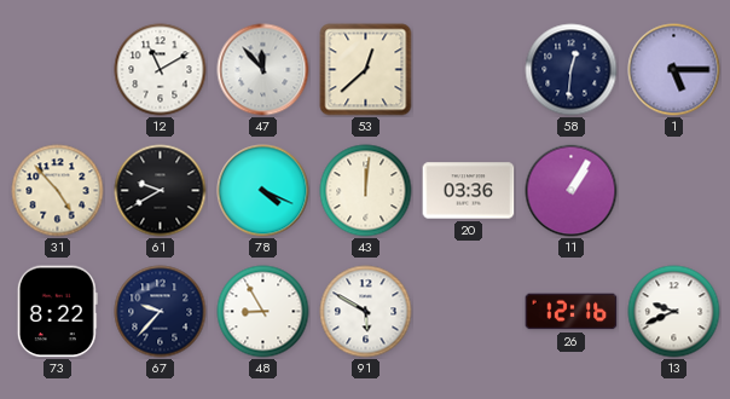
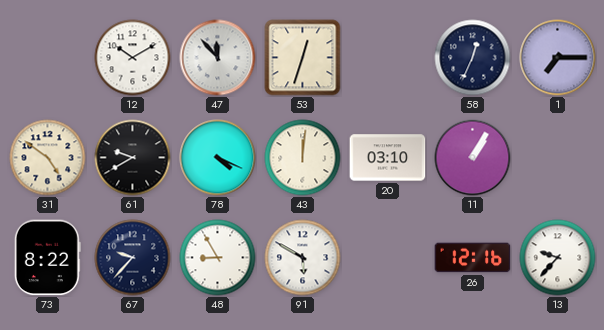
12: 11:10 -> 10:10 (133, 58)
53: 12:38 -> 12:33 (303, 58)
58: 12:31 -> 12:34 (473, 58)
1: 5:15 -> 7:15 (558, 58)
31: 4:53 -> 4:51 (48, 158)
20: 03:36 -> 03:10 (388, 158)
13: 9:41 -> 9:37 (558, 258)
